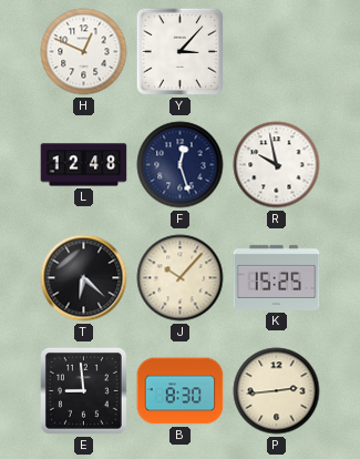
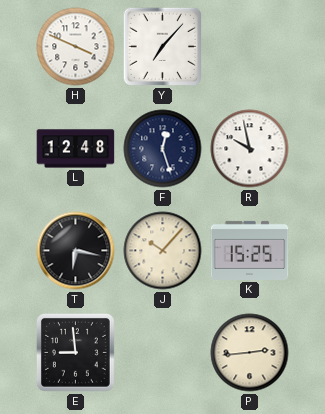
H: 12:49 -> 3:49 (76, 47)
Y: 3:07 -> 7:07 (163, 47)
T: 6:22 -> 6:17 (76, 251)
B: 8:30 -> none (181, 391)
